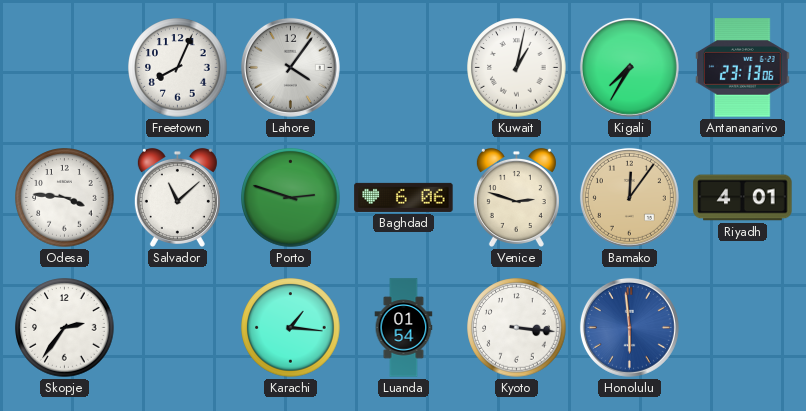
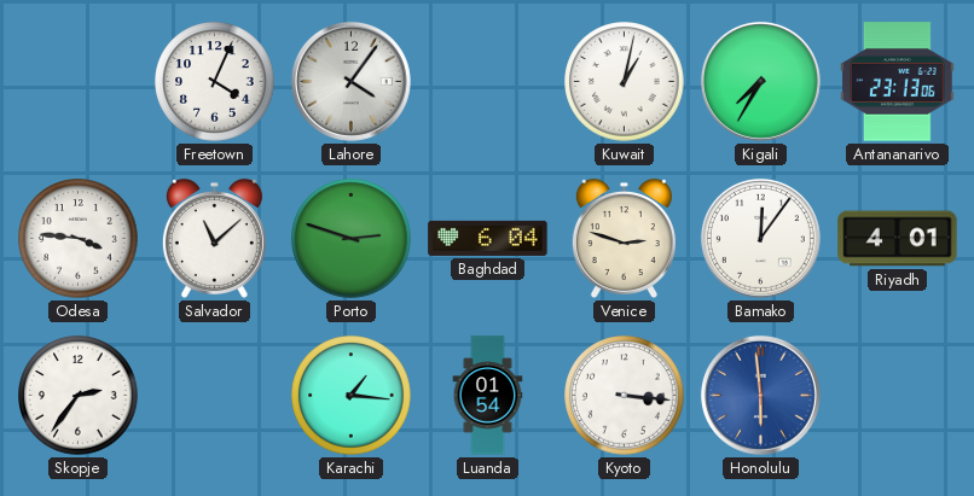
Freetown: 8:04 -> 4:04 (215, 82)
Baghdad: 6:06 -> 6:04 (488, 238)
Bamako dial: champagne -> white (760, 238)
